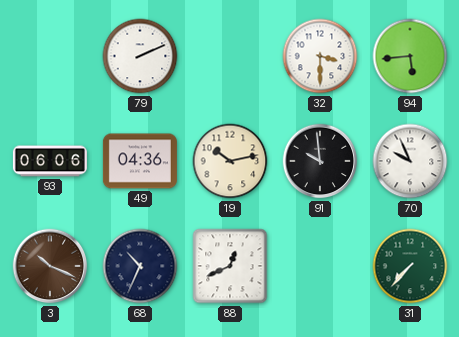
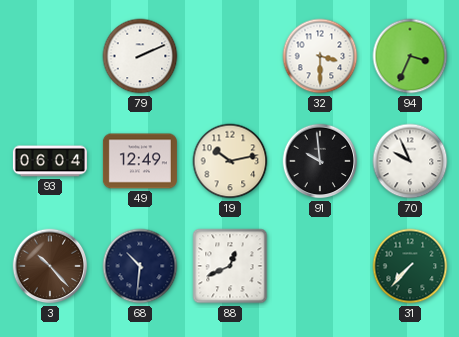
94: 5:44 -> 3:34 (410, 56)
93: 06:06 -> 06:04 (50, 161)
49: 04:36 -> 12:49 (140, 161)
3: 10:19 -> 10:23 (50, 266)
68: 10:34 -> 10:31 (140, 266)
